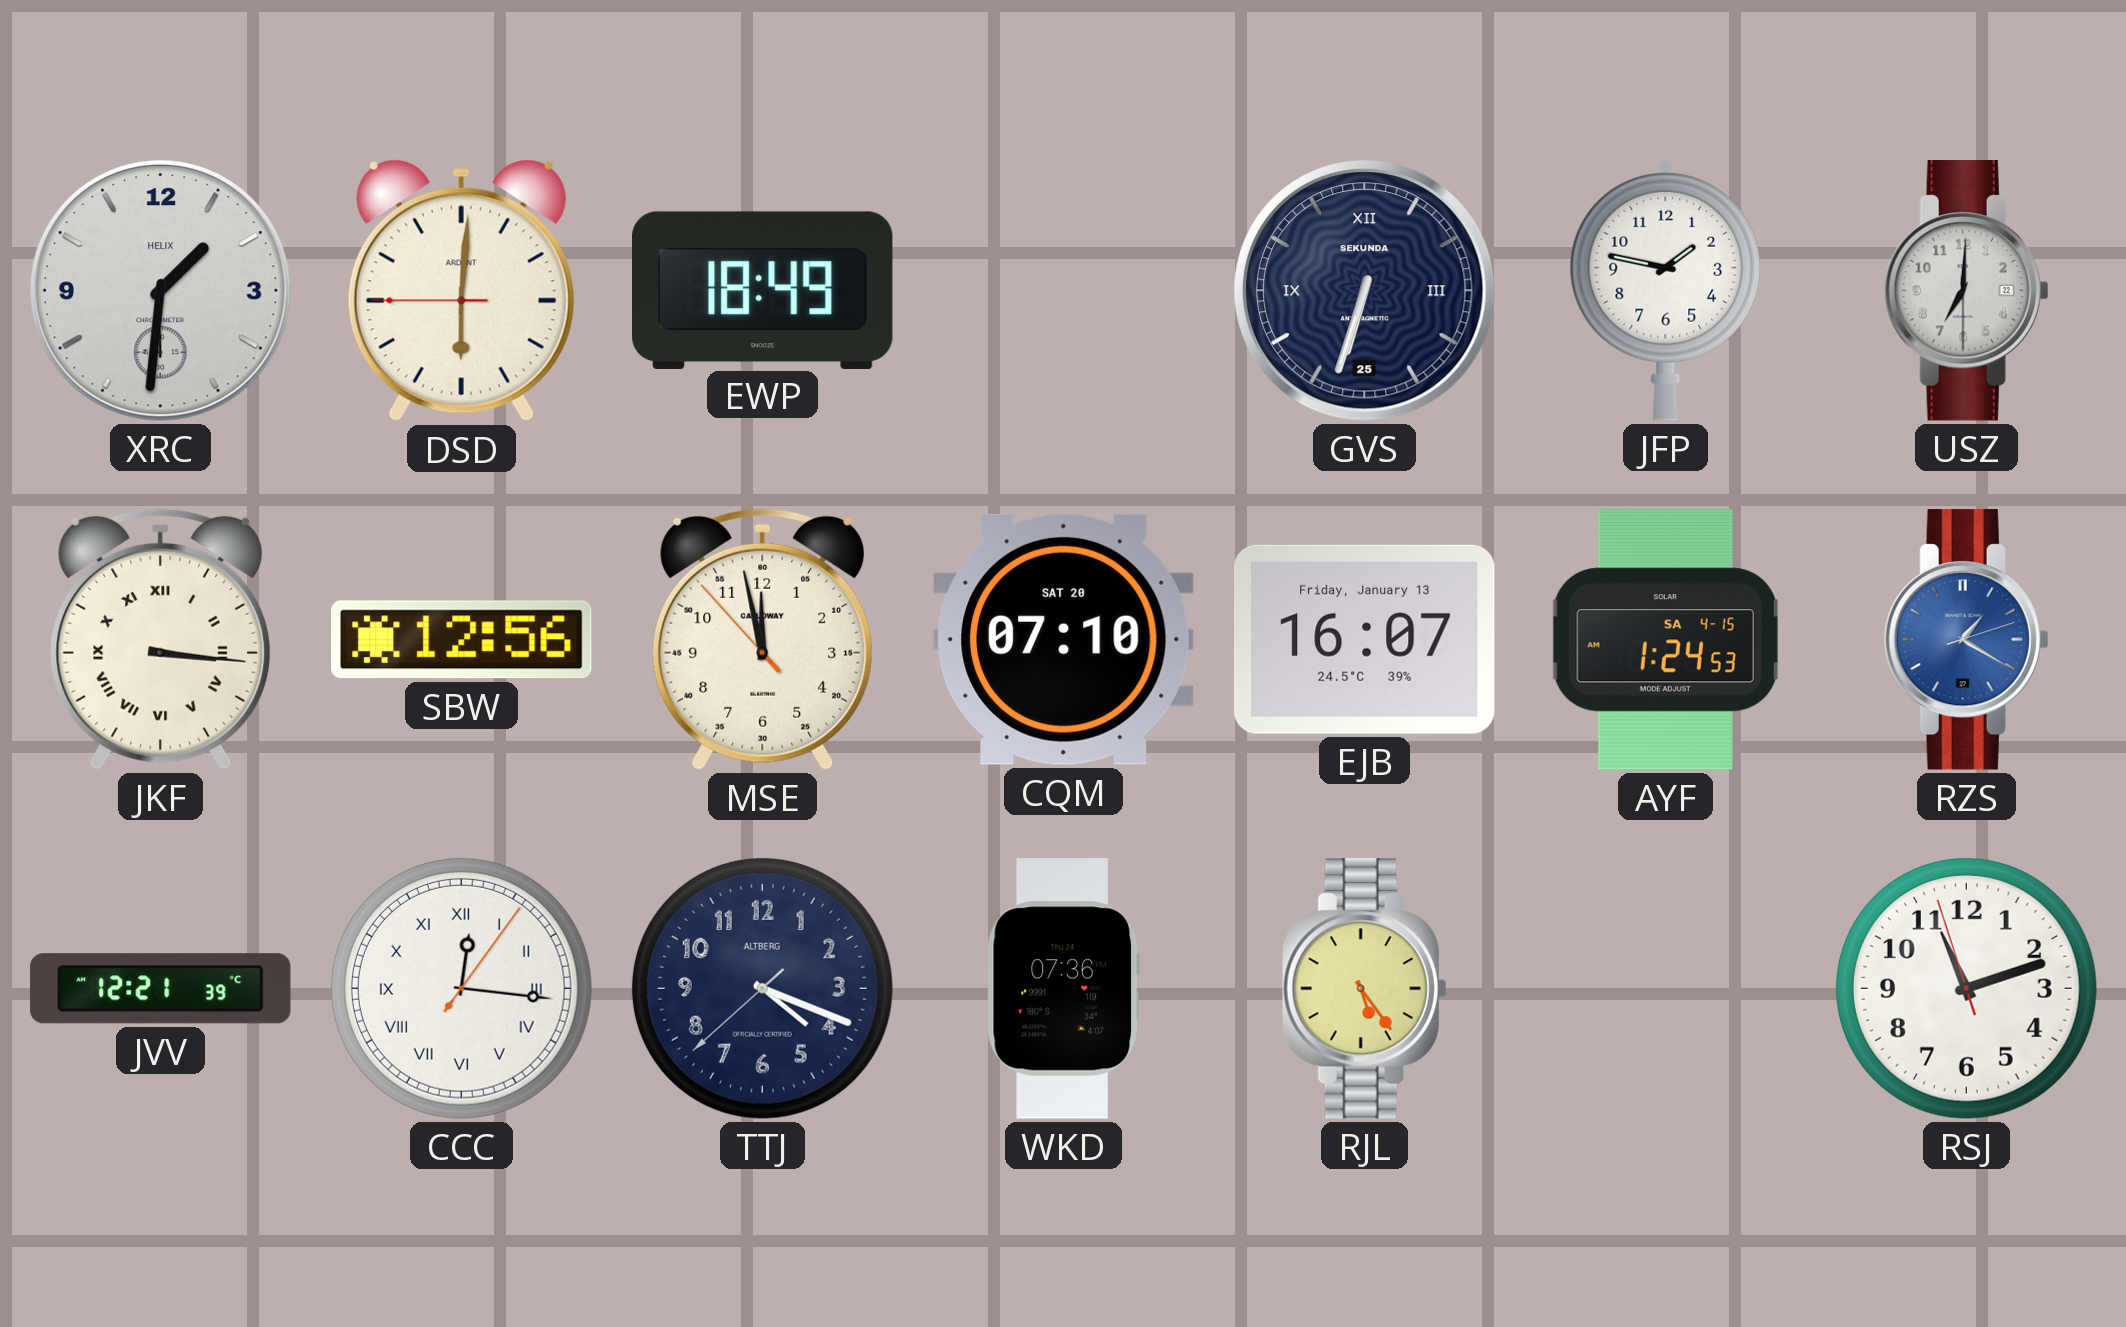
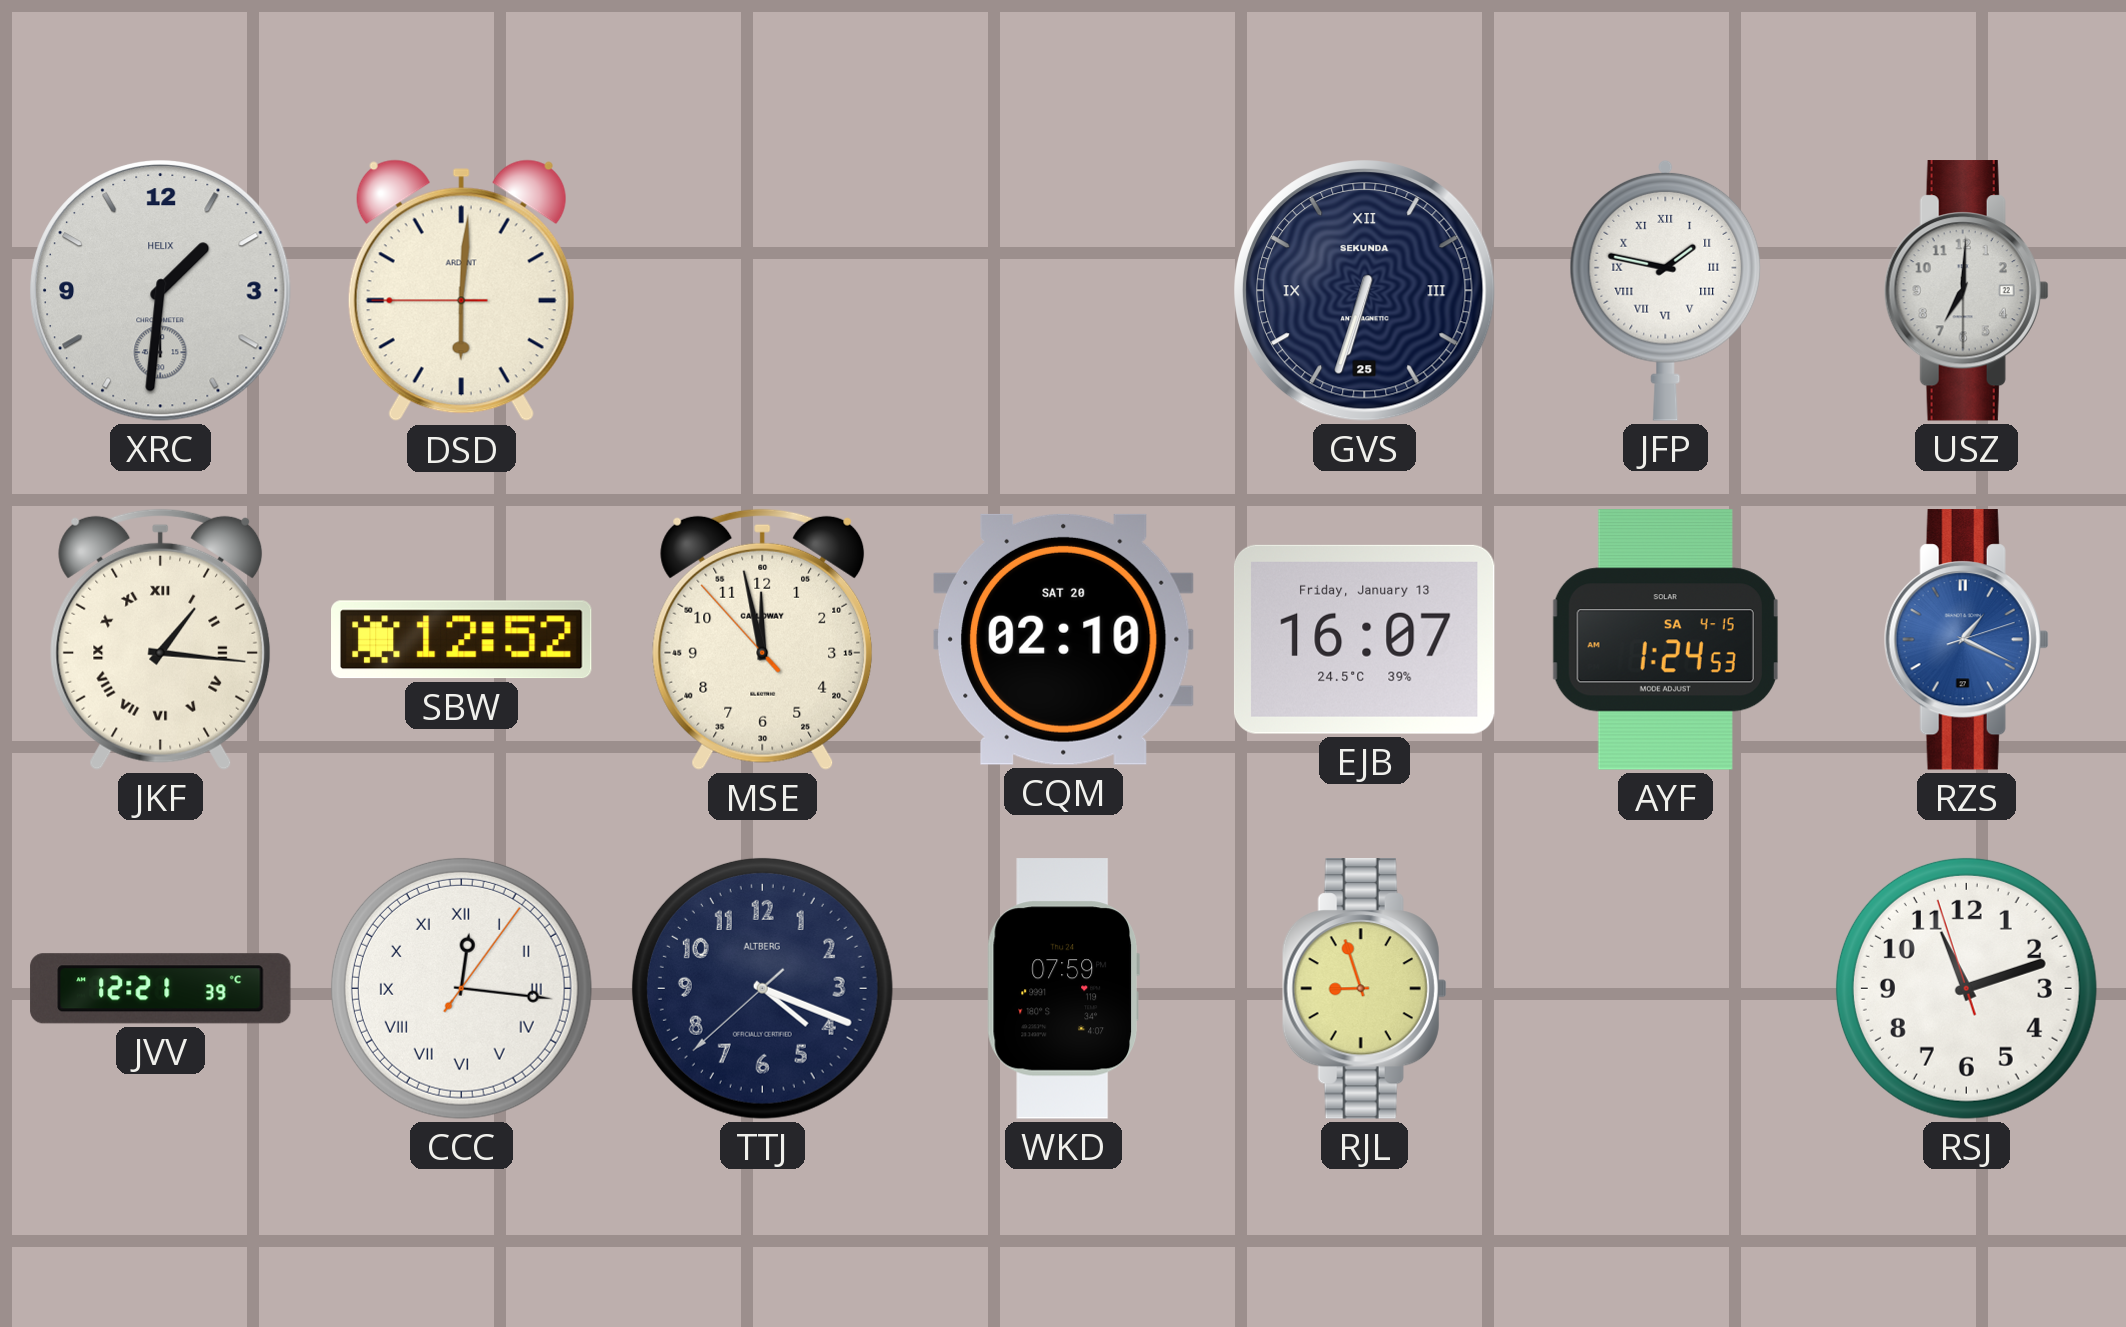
EWP: 18:49 -> none (762, 290)
JFP numerals: Arabic -> Roman (1666, 290)
JKF: 3:16 -> 1:16 (161, 639)
SBW: 12:56 -> 12:52 (462, 640)
CQM: 07:10 -> 02:10 (1063, 639)
RZS: 1:20 -> 1:19 (1966, 640)
WKD: 07:36 -> 07:59 (1063, 989)
RJL: 5:24 -> 8:57 (1364, 989)
